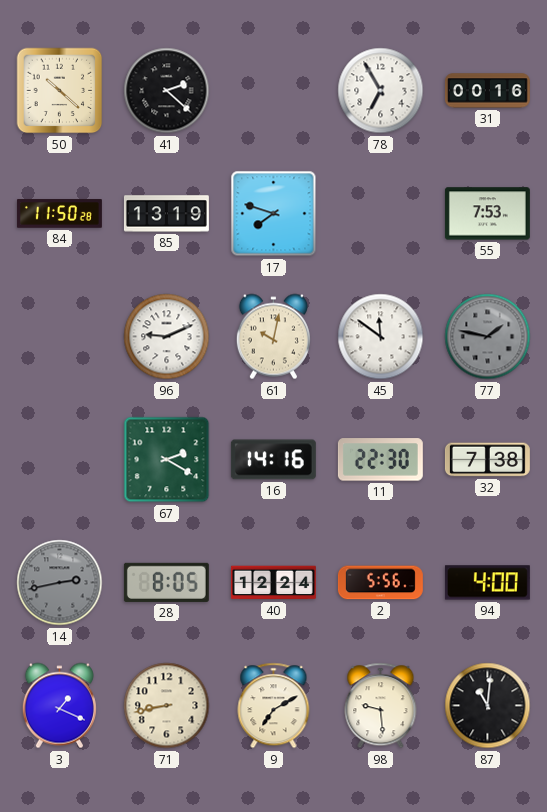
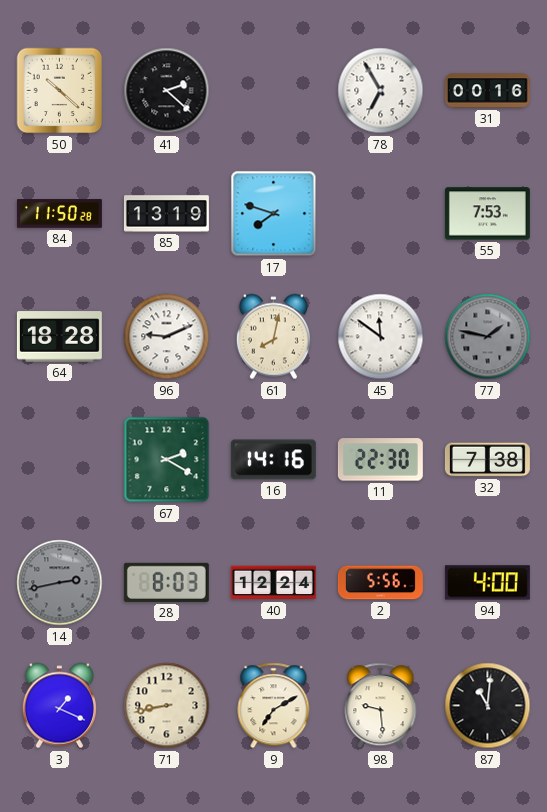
64: none -> 18:28 (59, 337)
61: 10:02 -> 8:02 (273, 337)
28: 8:05 -> 8:03 (166, 582)
